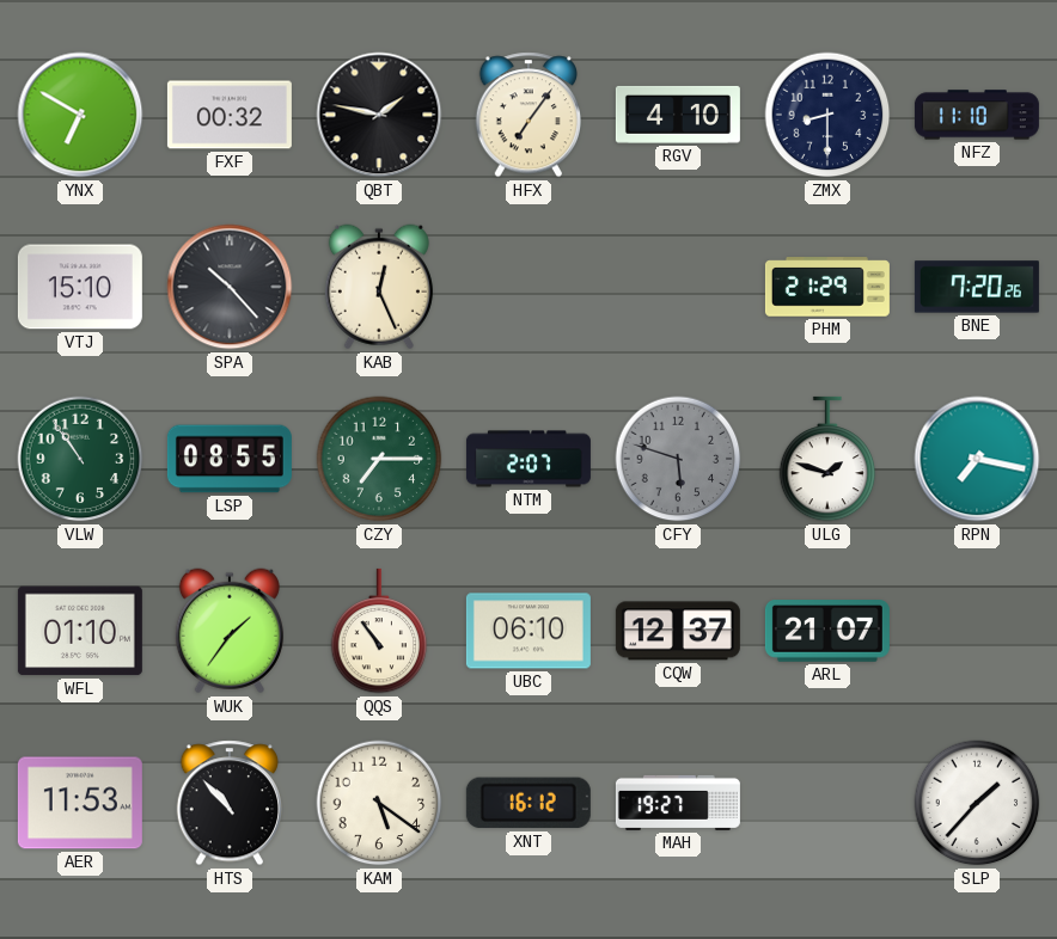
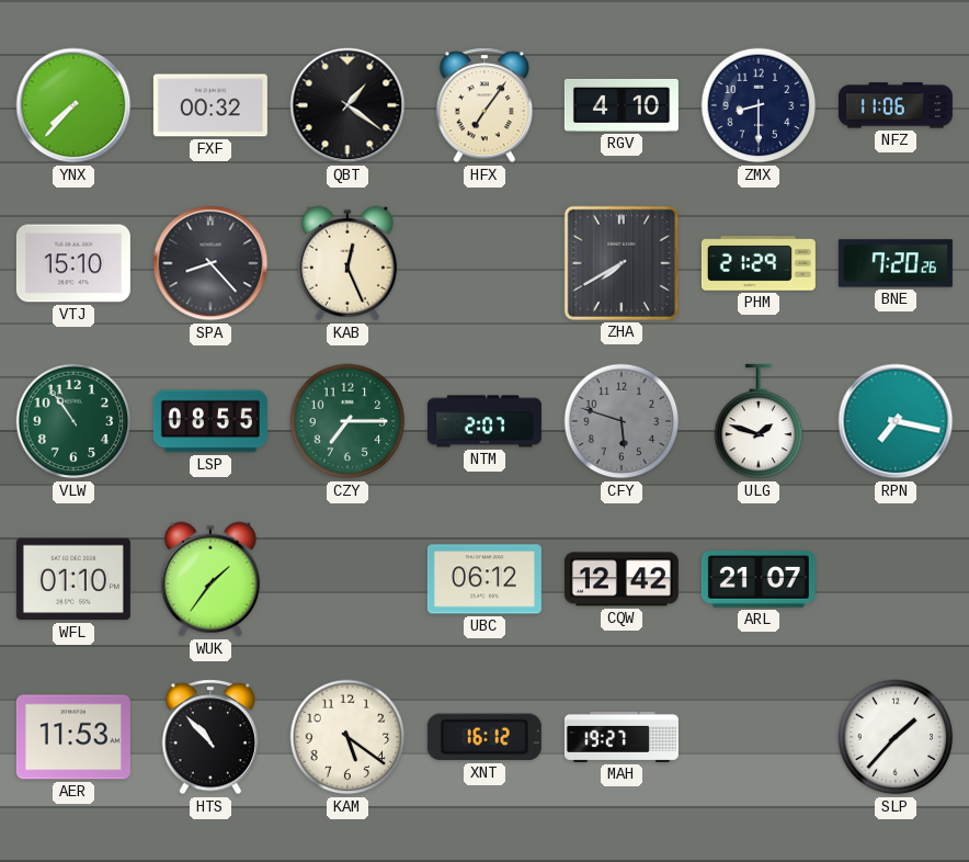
YNX: 6:50 -> 7:37 (73, 105)
QBT: 1:47 -> 1:21 (347, 105)
NFZ: 11:10 -> 11:06 (896, 105)
SPA: 10:23 -> 8:23 (210, 263)
ZHA: none -> 7:40 (622, 263)
QQS: 10:54 -> none (379, 631)
UBC: 06:10 -> 06:12 (485, 579)
CQW: 12:37 -> 12:42 (622, 579)
